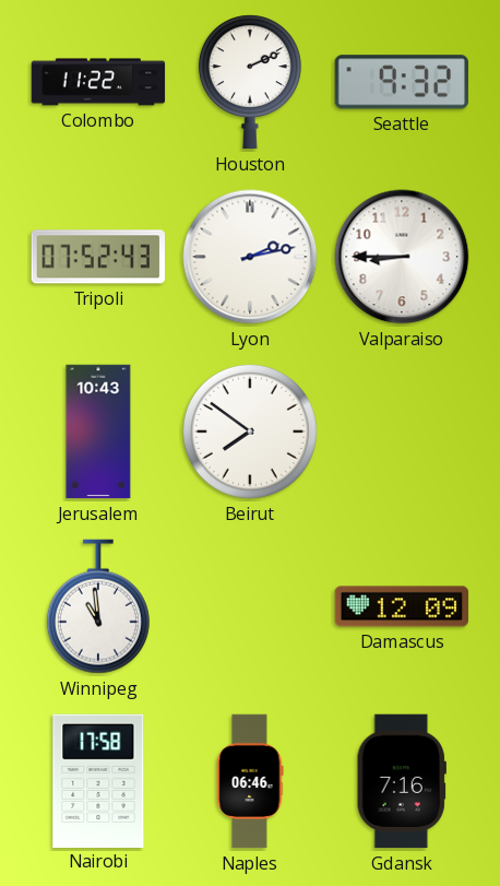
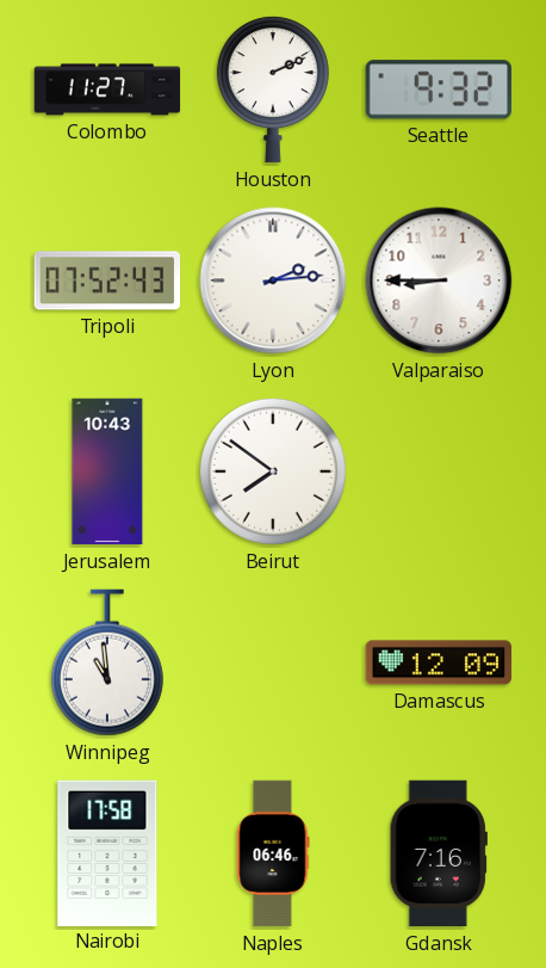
Colombo: 11:22 -> 11:27 (107, 90)
Lyon: 2:13 -> 2:14 (273, 280)
